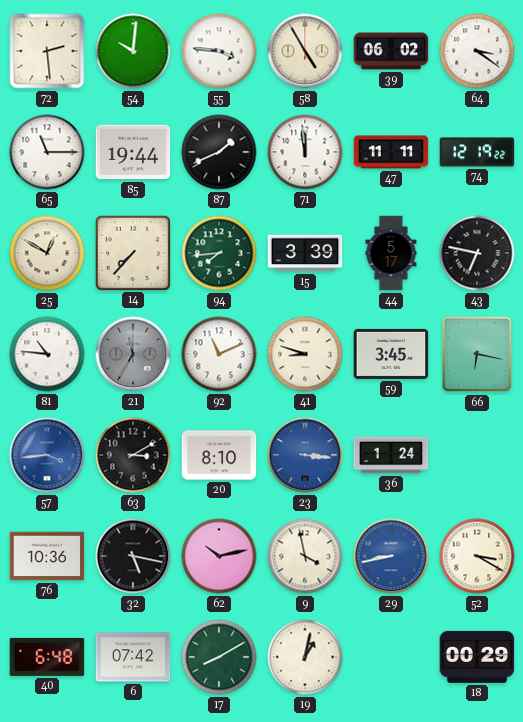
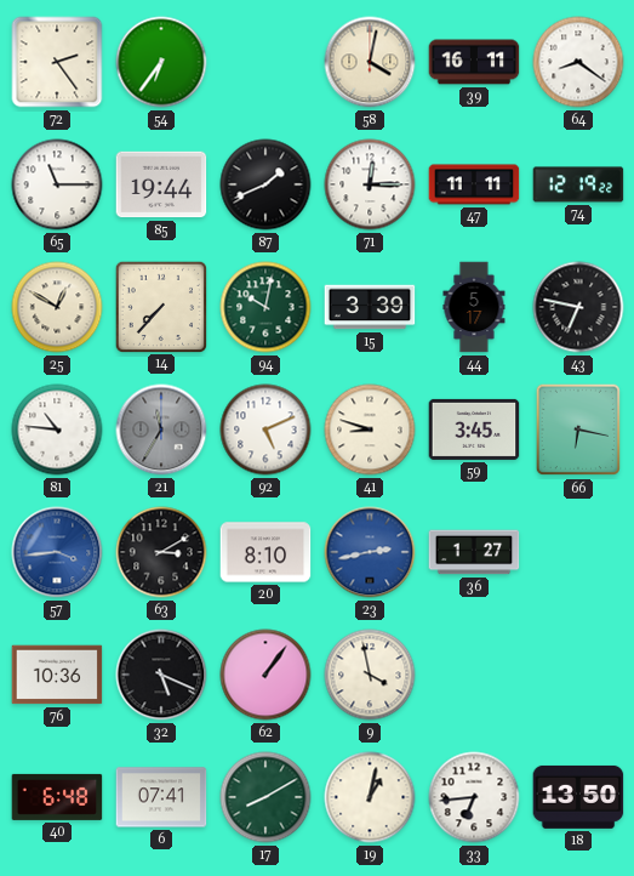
72: 2:29 -> 2:24 (57, 62)
54: 10:01 -> 6:36 (161, 62)
55: 3:46 -> none (219, 51)
58: 4:55 -> 4:02 (370, 62)
39: 06:02 -> 16:11 (474, 62)
64: 3:21 -> 8:21 (578, 62)
71: 11:59 -> 12:15 (370, 184)
94: 7:44 -> 10:02 (265, 307)
92: 11:11 -> 5:11 (265, 430)
23: 3:16 -> 2:43 (370, 552)
36: 1:24 -> 1:27 (474, 552)
32: 5:17 -> 5:19 (161, 675)
62: 10:13 -> 1:06 (265, 675)
29: 8:43 -> none (391, 556)
52: 3:20 -> none (477, 556)
6: 07:42 -> 07:41 (161, 797)
33: none -> 6:44 (474, 797)
18: 00:29 -> 13:50 (578, 797)
